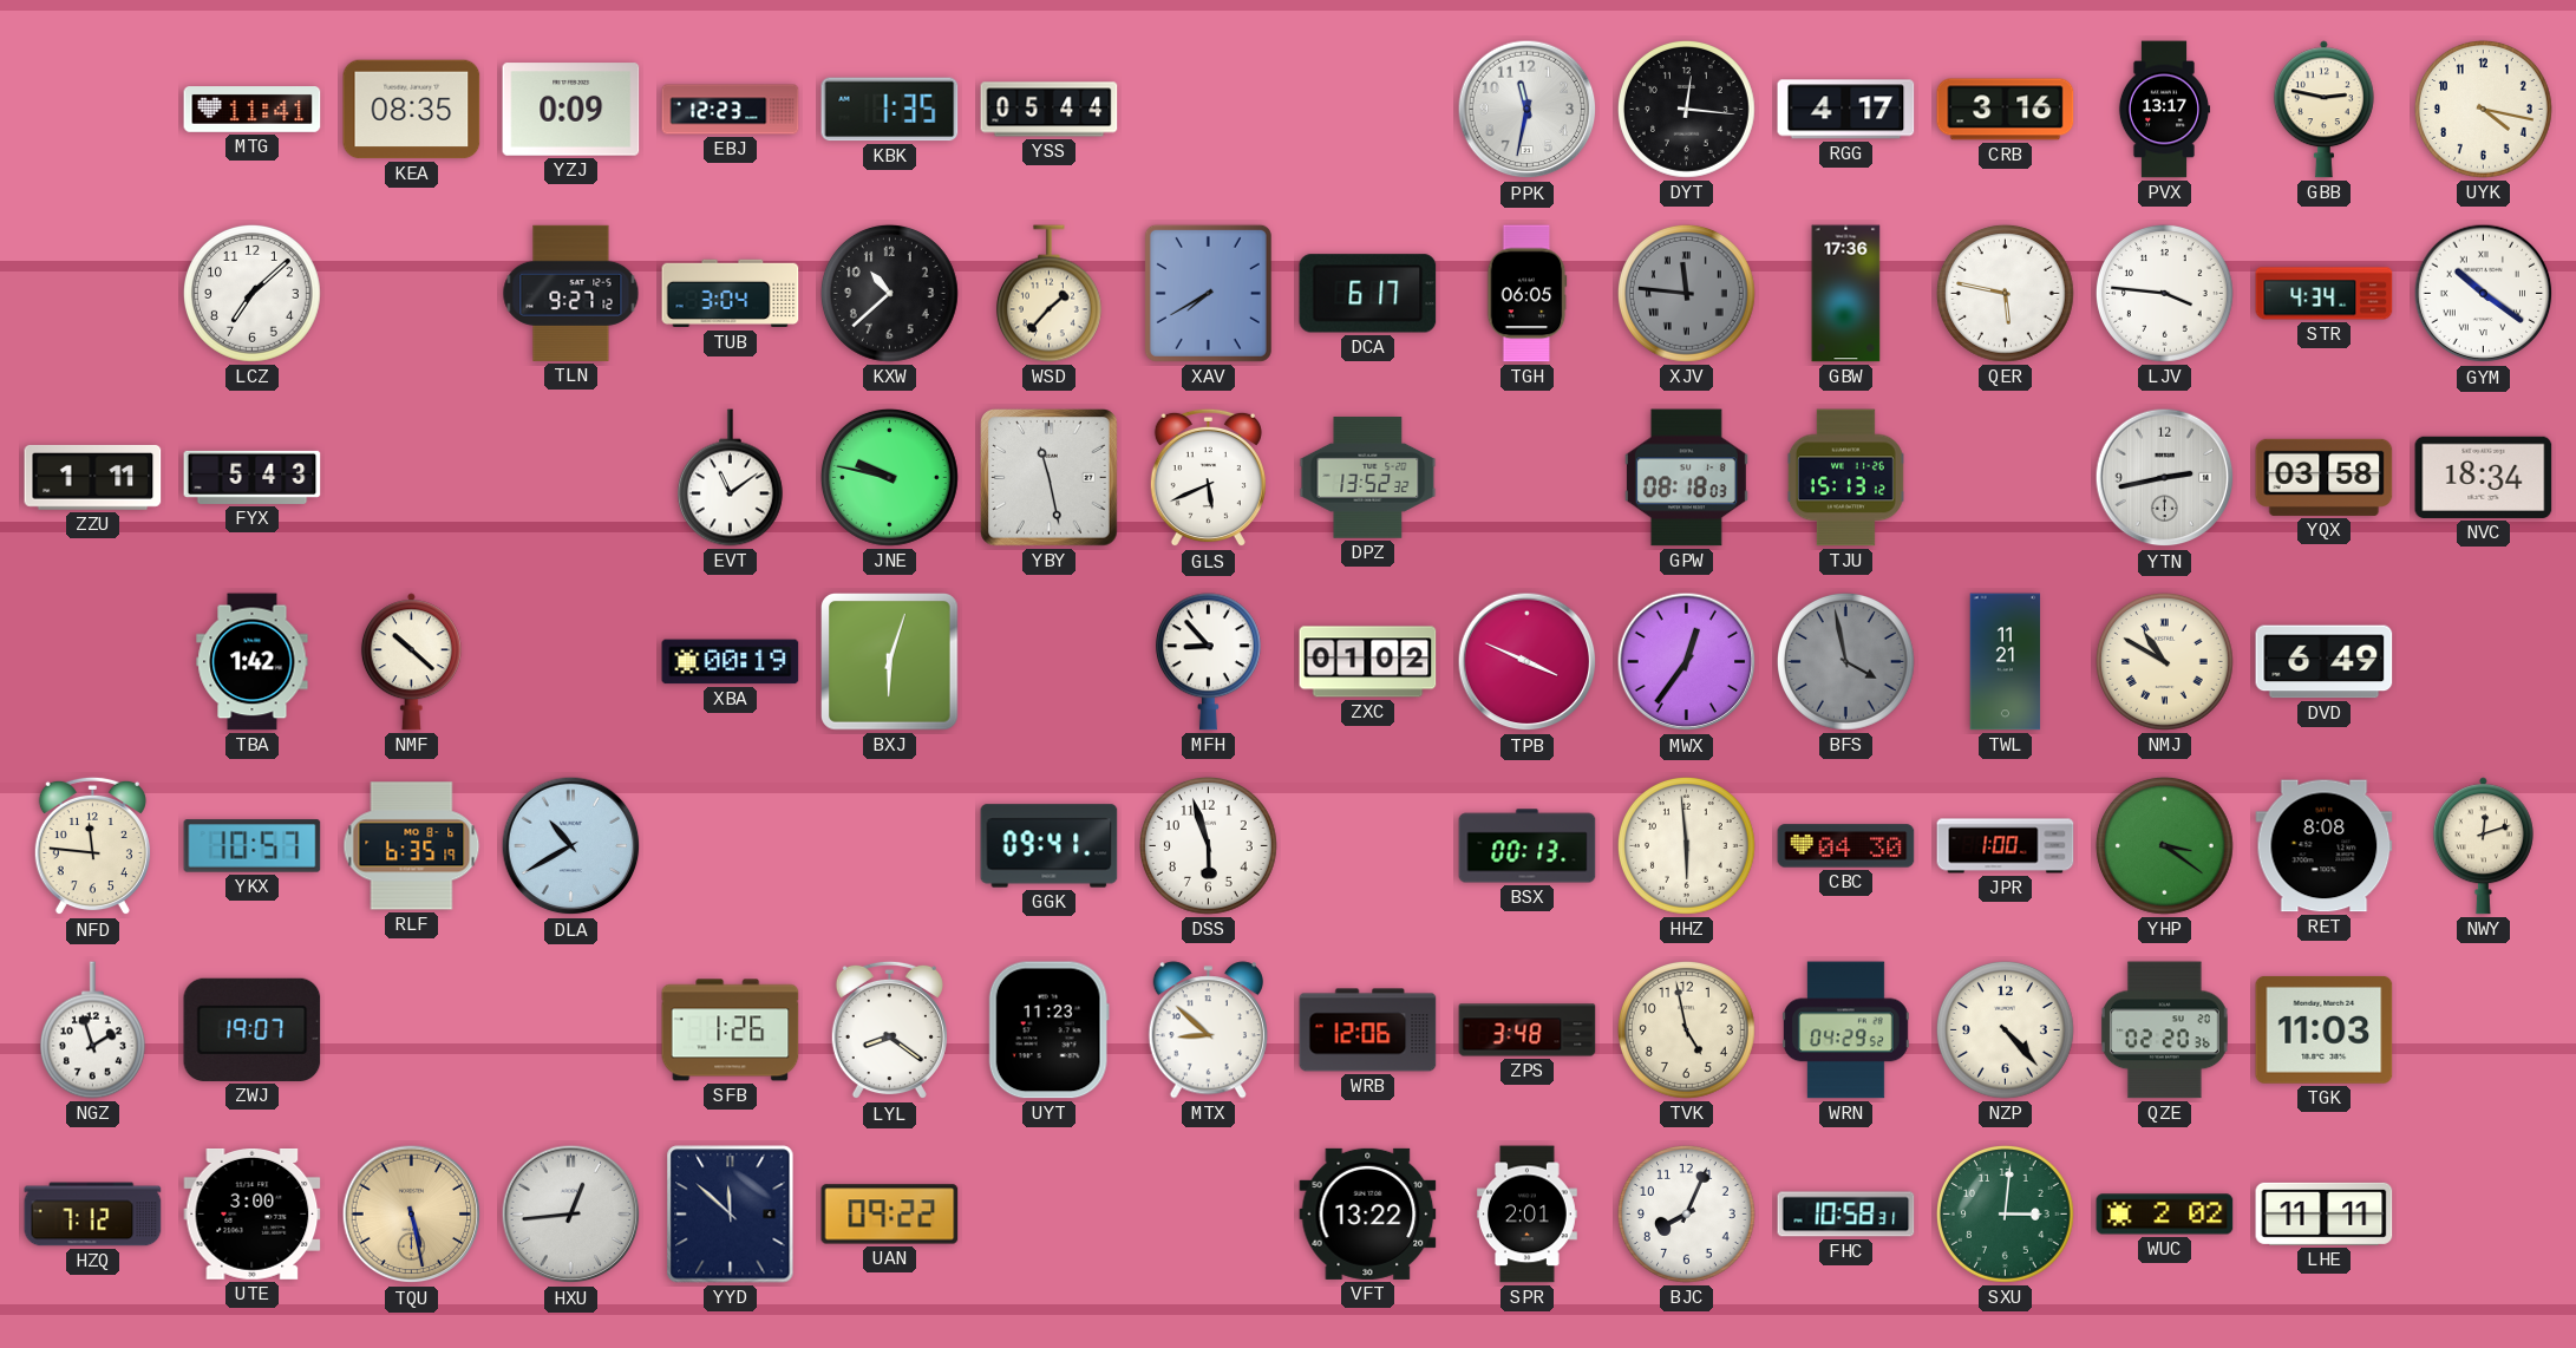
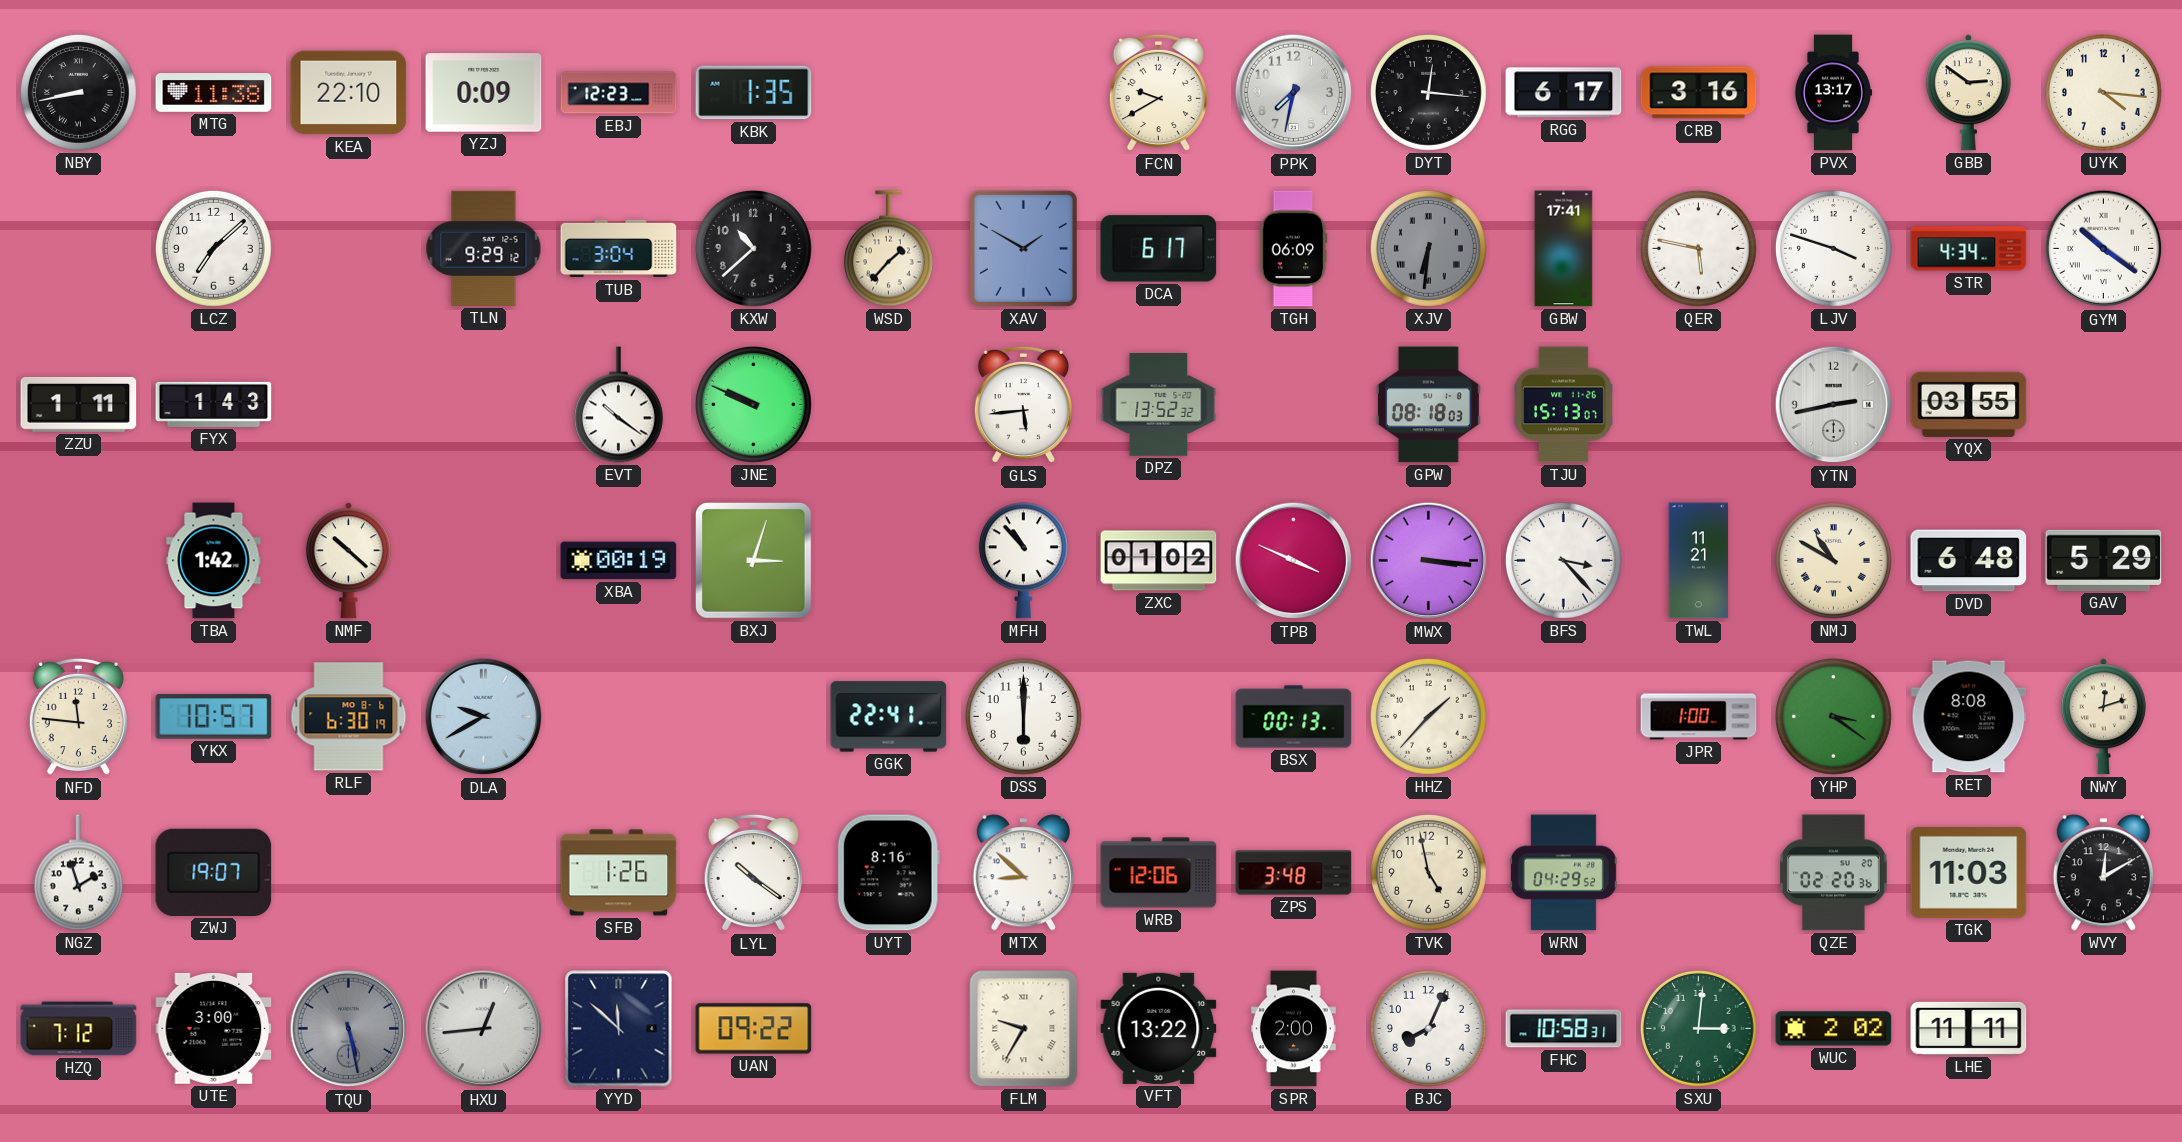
NBY: none -> 8:43 (78, 92)
MTG: 11:41 -> 11:38 (214, 93)
KEA: 08:35 -> 22:10 (349, 93)
YSS: 05:44 -> none (1050, 110)
FCN: none -> 9:40 (1158, 93)
PPK: 11:32 -> 7:32 (1294, 93)
RGG: 4:17 -> 6:17 (1564, 93)
GBB: 2:47 -> 2:51 (1968, 93)
UYK: 4:17 -> 4:16 (2103, 92)
TLN: 9:27 -> 9:29 (484, 248)
XAV: 7:40 -> 1:50 (1023, 248)
TGH: 06:05 -> 06:09 (1294, 249)
XJV: 11:46 -> 6:31 (1428, 248)
GBW: 17:36 -> 17:41 (1564, 249)
LJV: 3:46 -> 3:48 (1833, 248)
FYX: 5:43 -> 1:43 (214, 404)
EVT: 11:09 -> 10:21 (618, 405)
JNE: 9:47 -> 9:49 (753, 404)
YBY: 11:28 -> none (1050, 478)
GLS: 5:41 -> 5:44 (1023, 405)
TJU: 15:13:12 -> 15:13:07 (1563, 405)
YQX: 03:58 -> 03:55 (1969, 404)
NVC: 18:34 -> none (2484, 477)
BXJ: 6:03 -> 3:03 (754, 561)
MFH: 8:53 -> 10:53 (1023, 561)
MWX: 12:36 -> 3:16 (1429, 561)
BFS: 3:58 -> 3:23 (1563, 560)
BFS dial: grey -> white (1563, 560)
DVD: 6:49 -> 6:48 (1969, 561)
GAV: none -> 5:29 (2104, 560)
RLF: 6:35 -> 6:30 (349, 717)
DLA: 10:40 -> 9:40 (484, 717)
GGK: 09:41 -> 22:41 (889, 717)
DSS: 5:57 -> 6:00 (1023, 716)
HHZ: 5:59 -> 1:37 (1428, 716)
CBC: 04:30 -> none (1846, 846)
LYL: 8:21 -> 10:21 (753, 873)
UYT: 11:23 -> 8:16 (888, 873)
NZP: 4:23 -> none (2005, 1029)
WVY: none -> 12:10 (2103, 873)
TQU dial: champagne -> grey (349, 1029)
FLM: none -> 9:35 (1024, 1029)
SPR: 2:01 -> 2:00 (1294, 1029)
